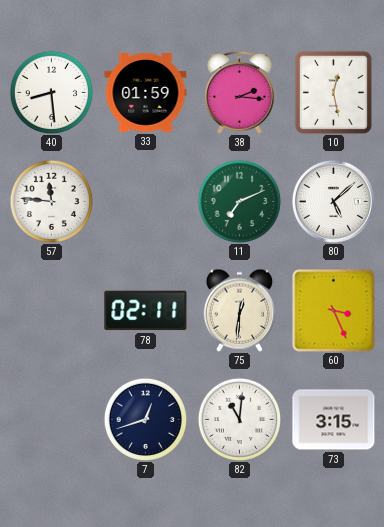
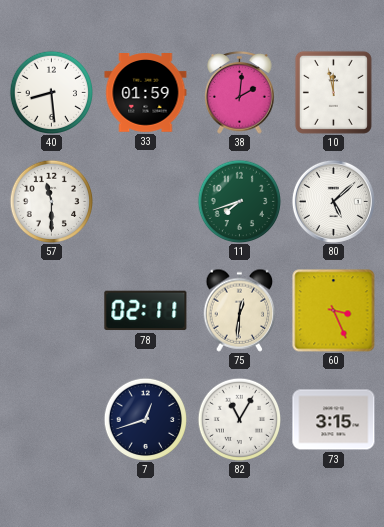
38: 2:16 -> 2:01 (240, 93)
10: 12:28 -> 11:58 (333, 92)
57: 11:46 -> 11:30 (51, 201)
11: 7:11 -> 7:42 (239, 201)
82: 11:01 -> 11:05 (239, 419)
